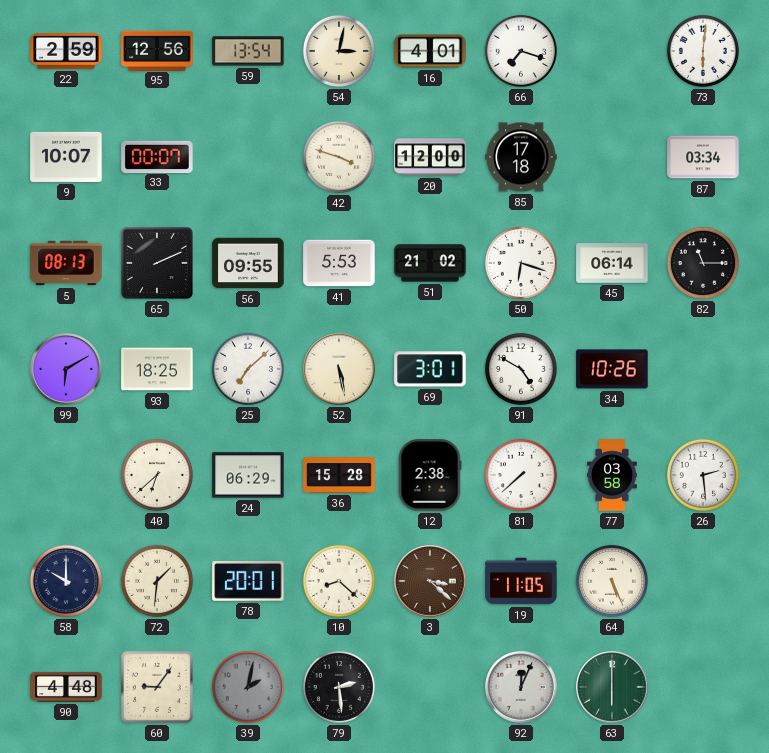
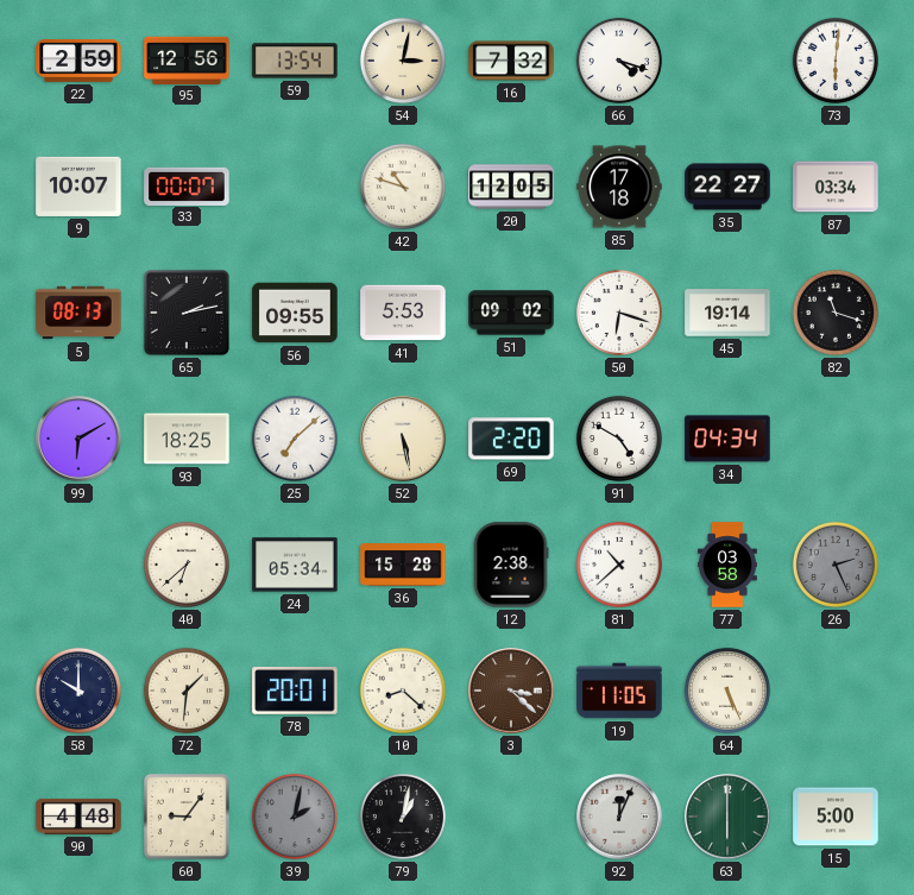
16: 4:01 -> 7:32 (511, 61)
66: 7:18 -> 4:18 (619, 61)
42: 3:48 -> 10:48 (403, 187)
20: 12:00 -> 12:05 (511, 187)
35: none -> 22:27 (727, 187)
65: 2:11 -> 2:13 (187, 313)
51: 21:02 -> 09:02 (511, 313)
45: 06:14 -> 19:14 (727, 313)
82: 11:15 -> 11:18 (836, 313)
69: 3:01 -> 2:20 (511, 439)
34: 10:26 -> 04:34 (727, 439)
24: 06:29 -> 05:34 (295, 565)
81: 7:38 -> 10:38 (619, 565)
26: 2:29 -> 2:26 (836, 565)
26 dial: white -> grey (836, 565)
79: 2:29 -> 1:02 (403, 817)
15: none -> 5:00 (836, 817)
